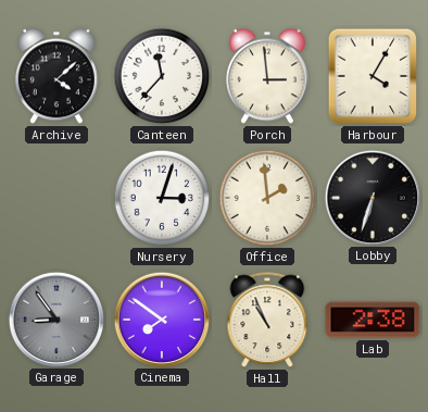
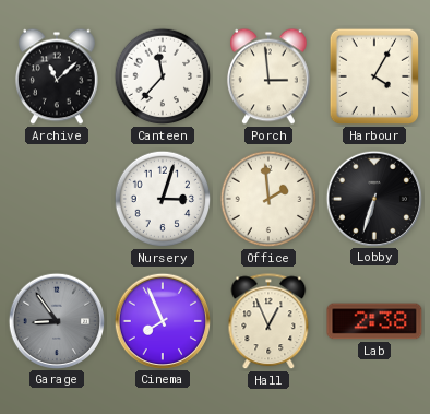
Archive: 4:08 -> 11:08 (57, 76)
Cinema: 7:51 -> 7:56 (162, 320)
Hall: 10:56 -> 12:56 (268, 322)
